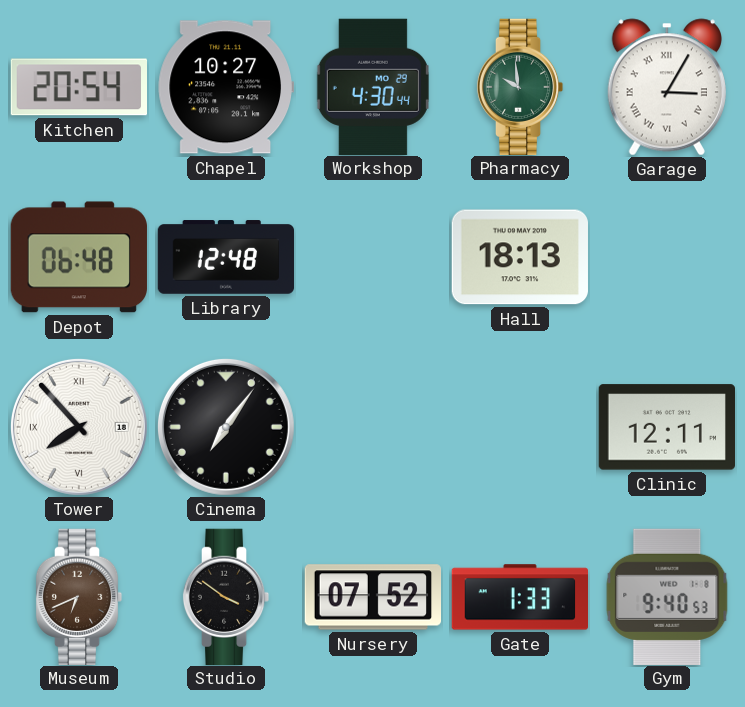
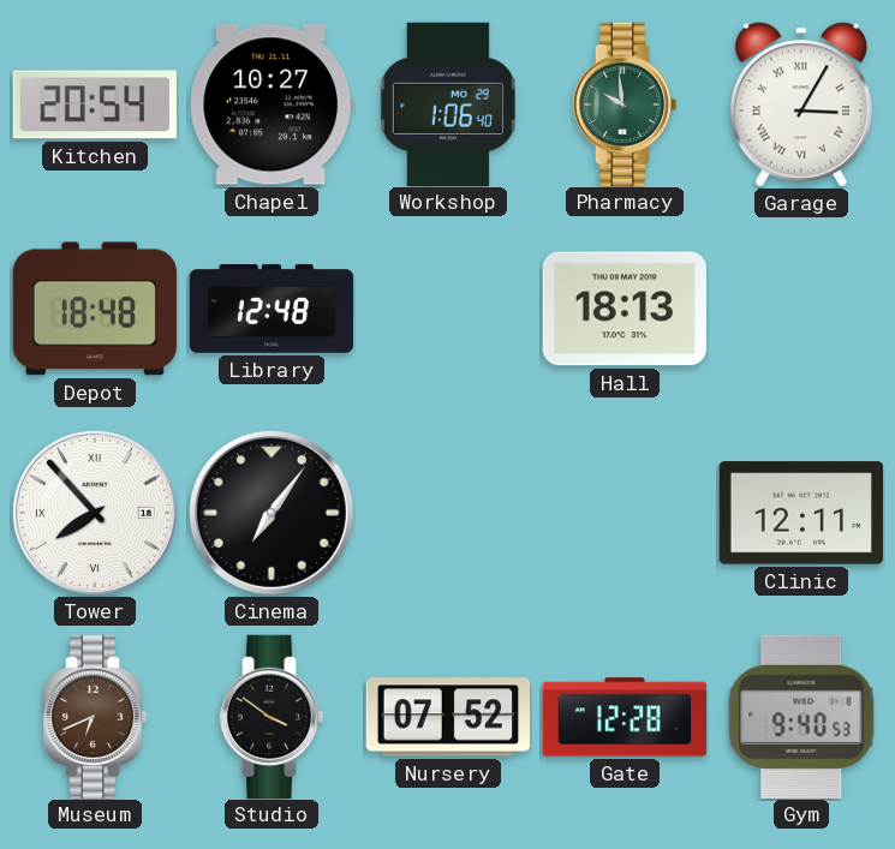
Workshop: 4:30 -> 1:06 (448, 103)
Depot: 06:48 -> 18:48 (95, 309)
Gate: 1:33 -> 12:28 (625, 717)
